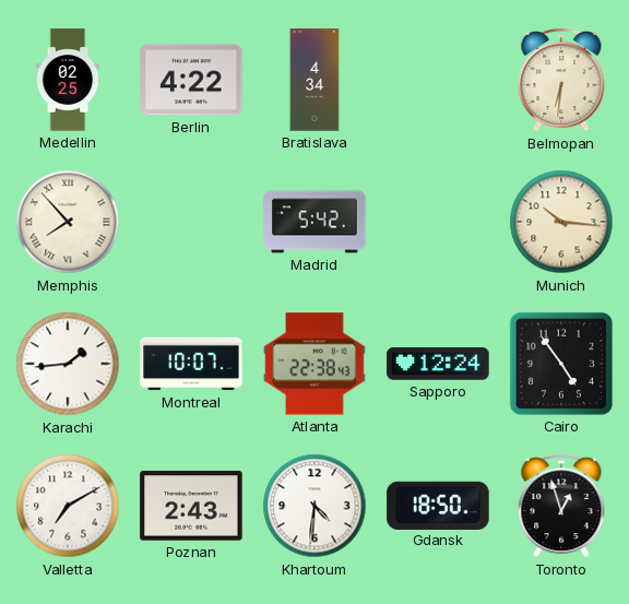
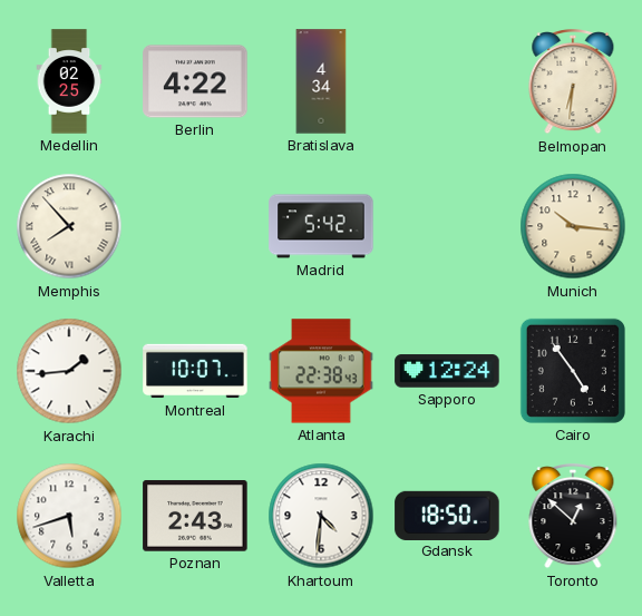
Valletta: 7:10 -> 5:42 (69, 516)
Toronto: 12:57 -> 12:52 (573, 516)
